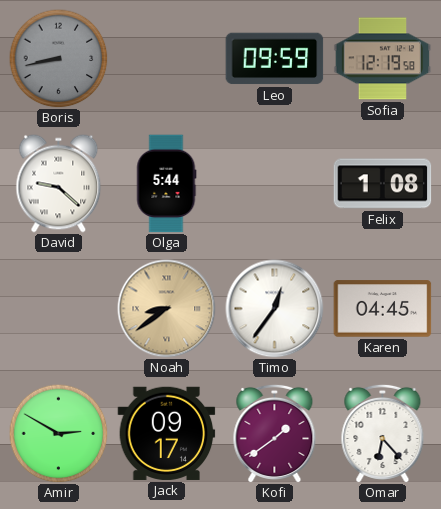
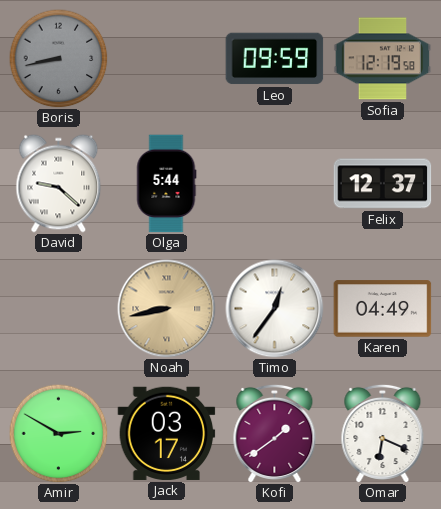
Felix: 1:08 -> 12:37 (383, 184)
Noah: 8:39 -> 8:43 (167, 309)
Karen: 04:45 -> 04:49 (383, 309)
Jack: 09:17 -> 03:17 (167, 433)
Omar: 6:23 -> 6:19 (383, 433)
